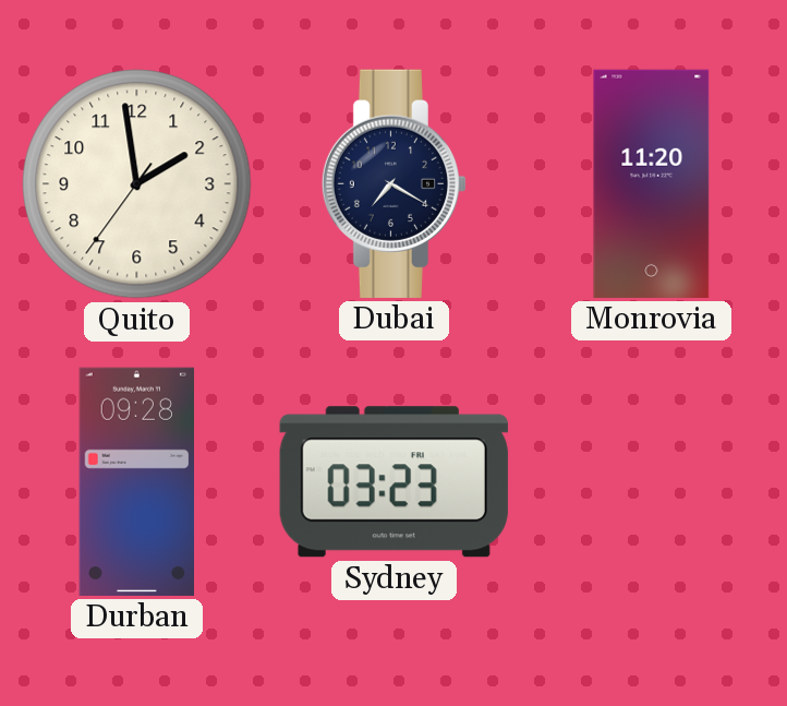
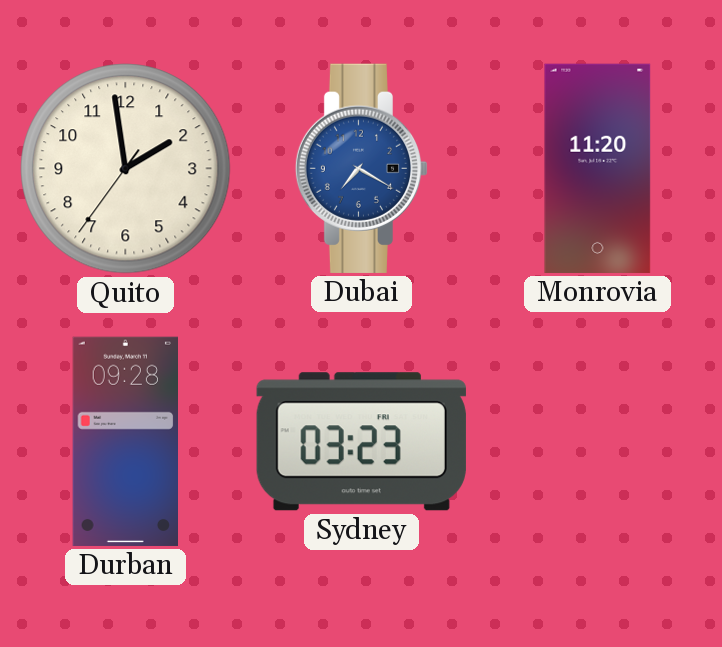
Dubai dial: navy -> blue (362, 168)
